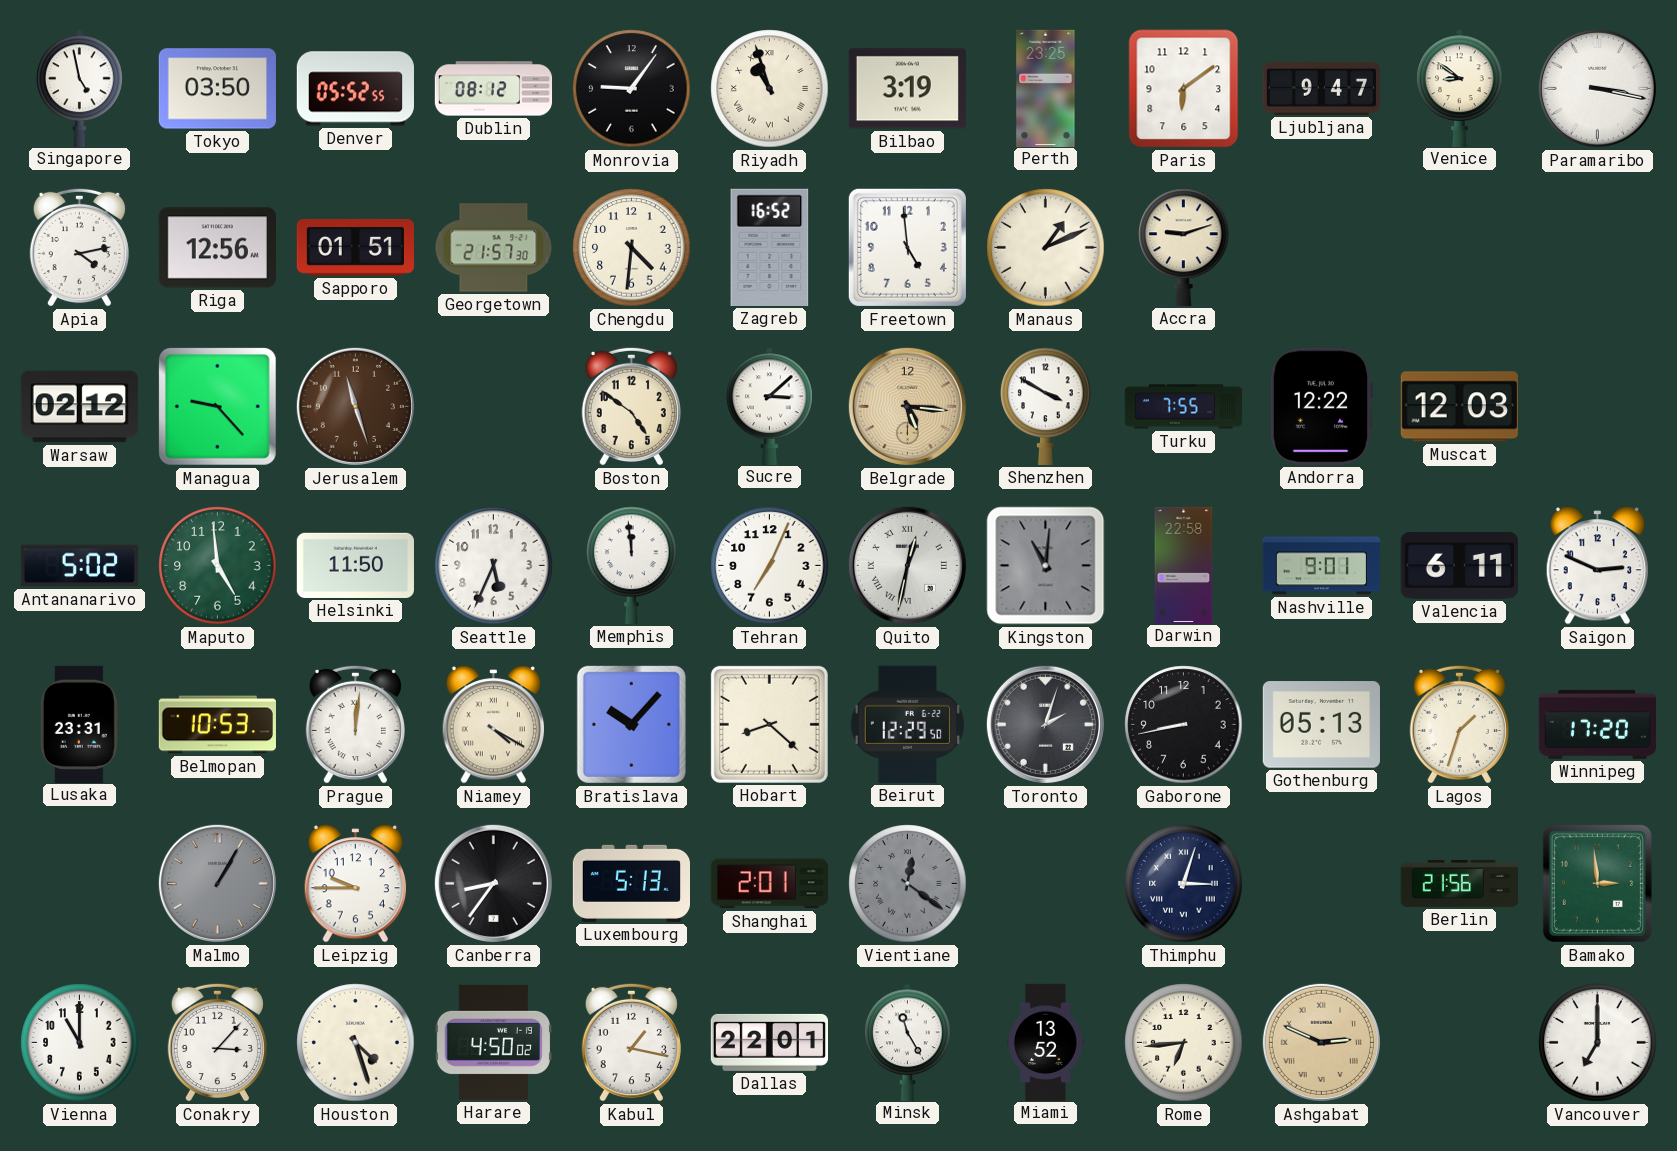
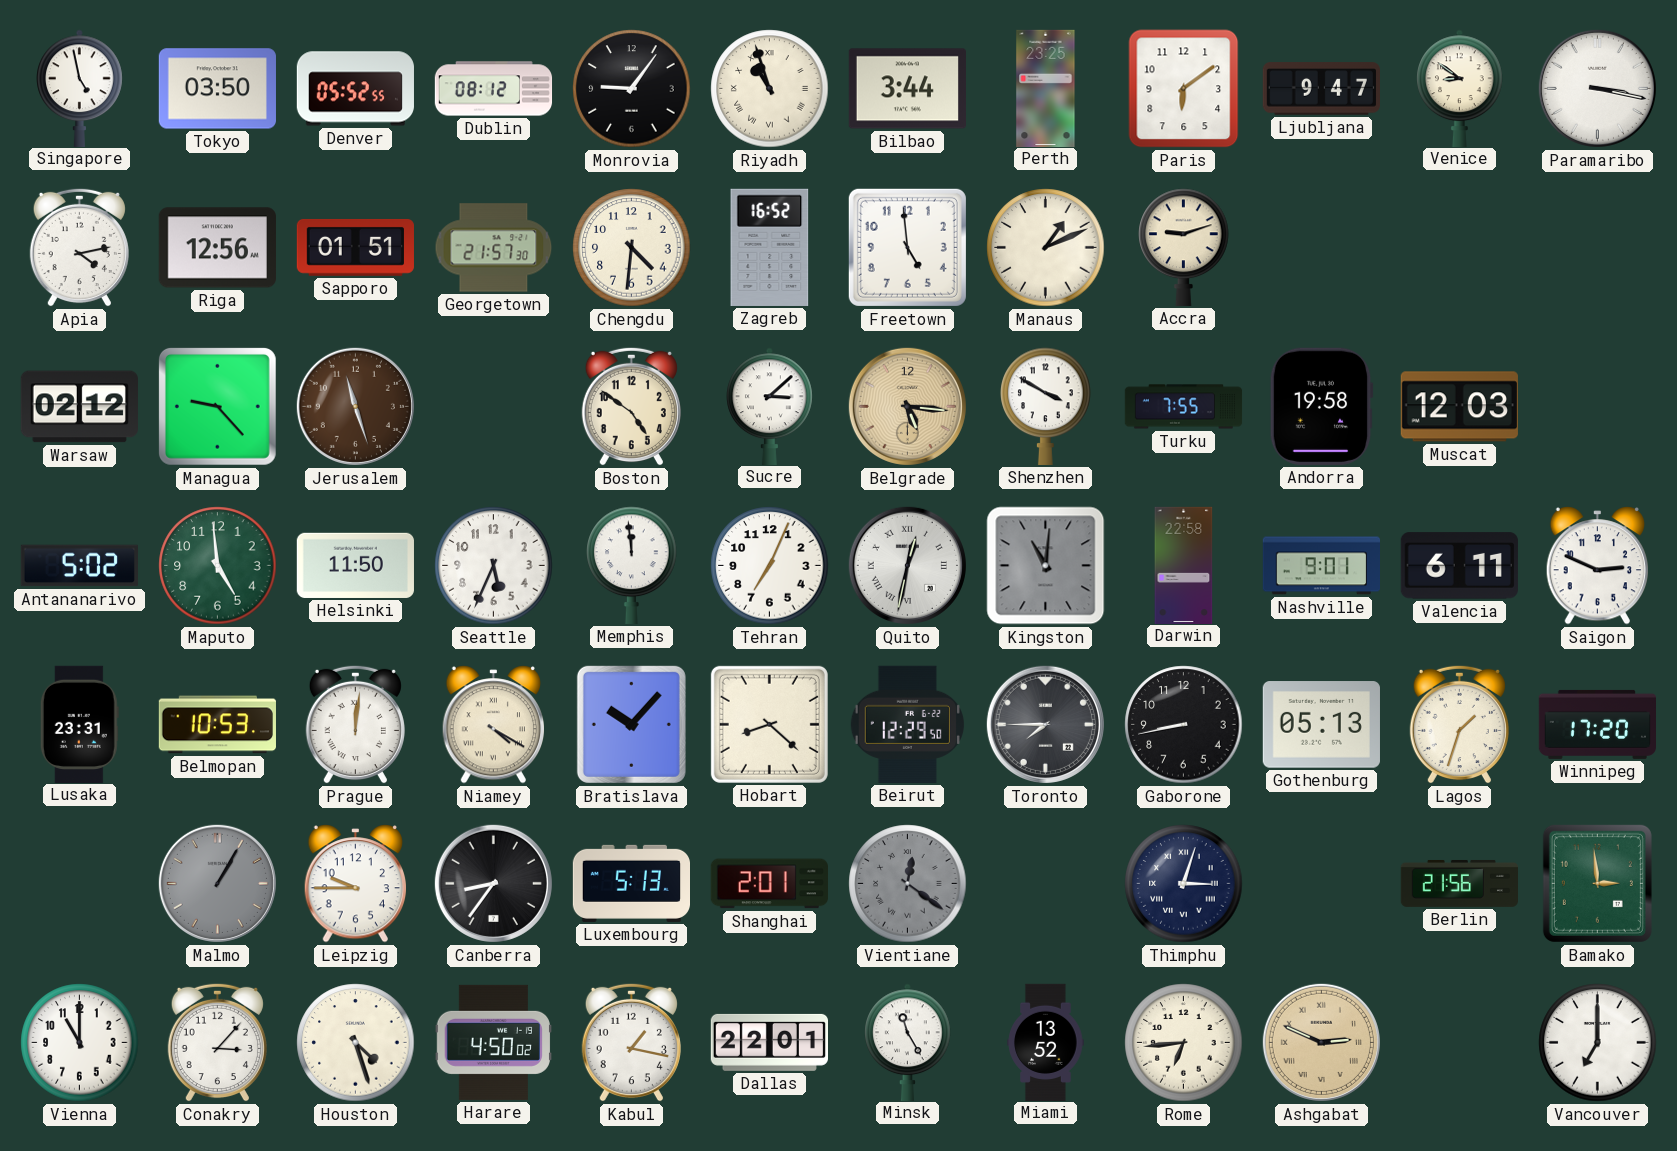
Bilbao: 3:19 -> 3:44 (907, 89)
Andorra: 12:22 -> 19:58 (1321, 406)
Toronto: 2:03 -> 7:45 (1045, 724)
